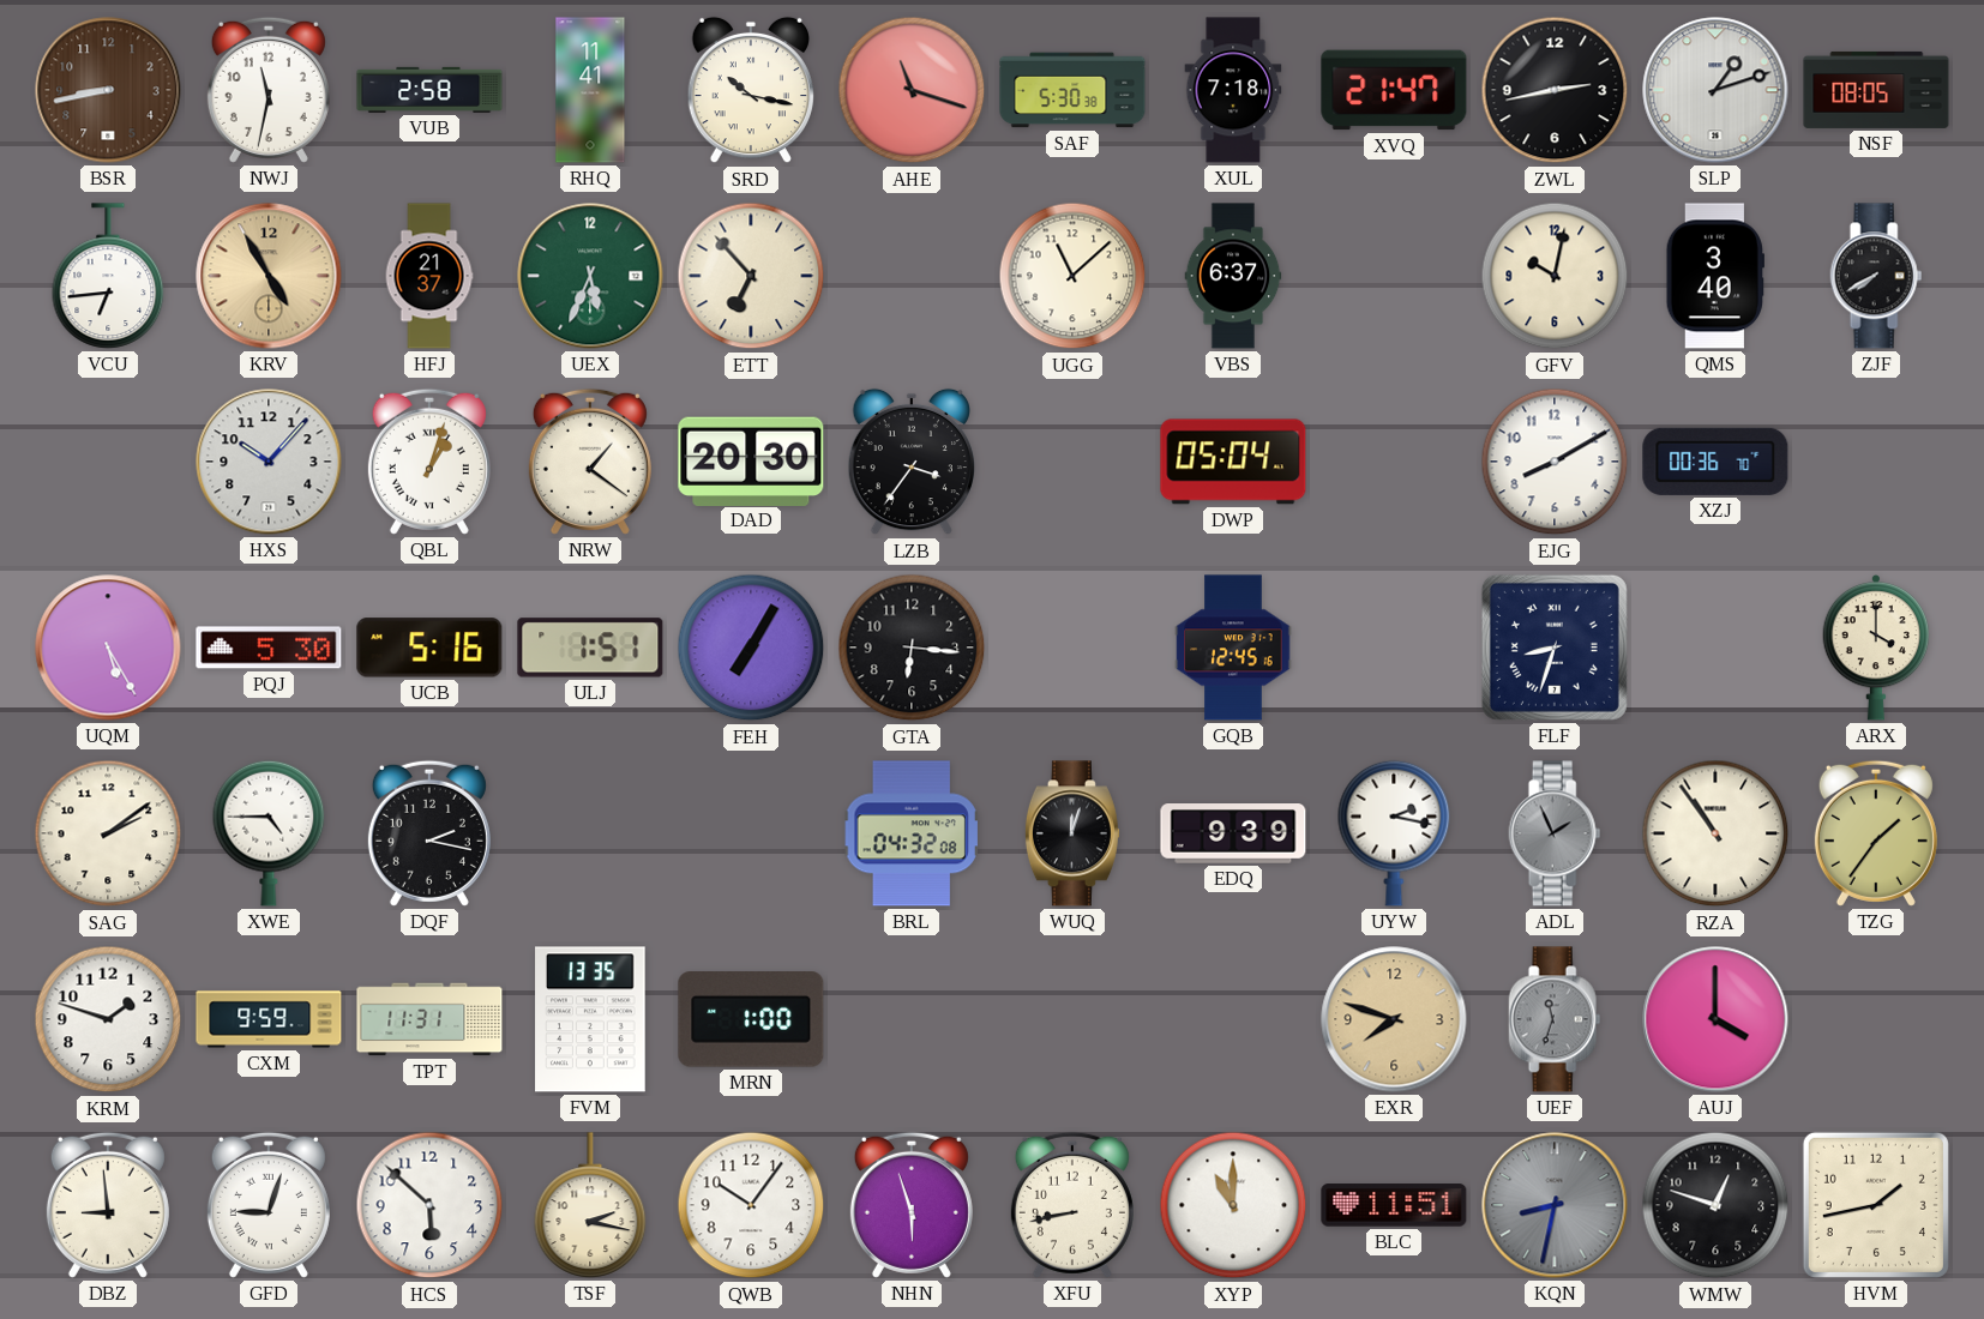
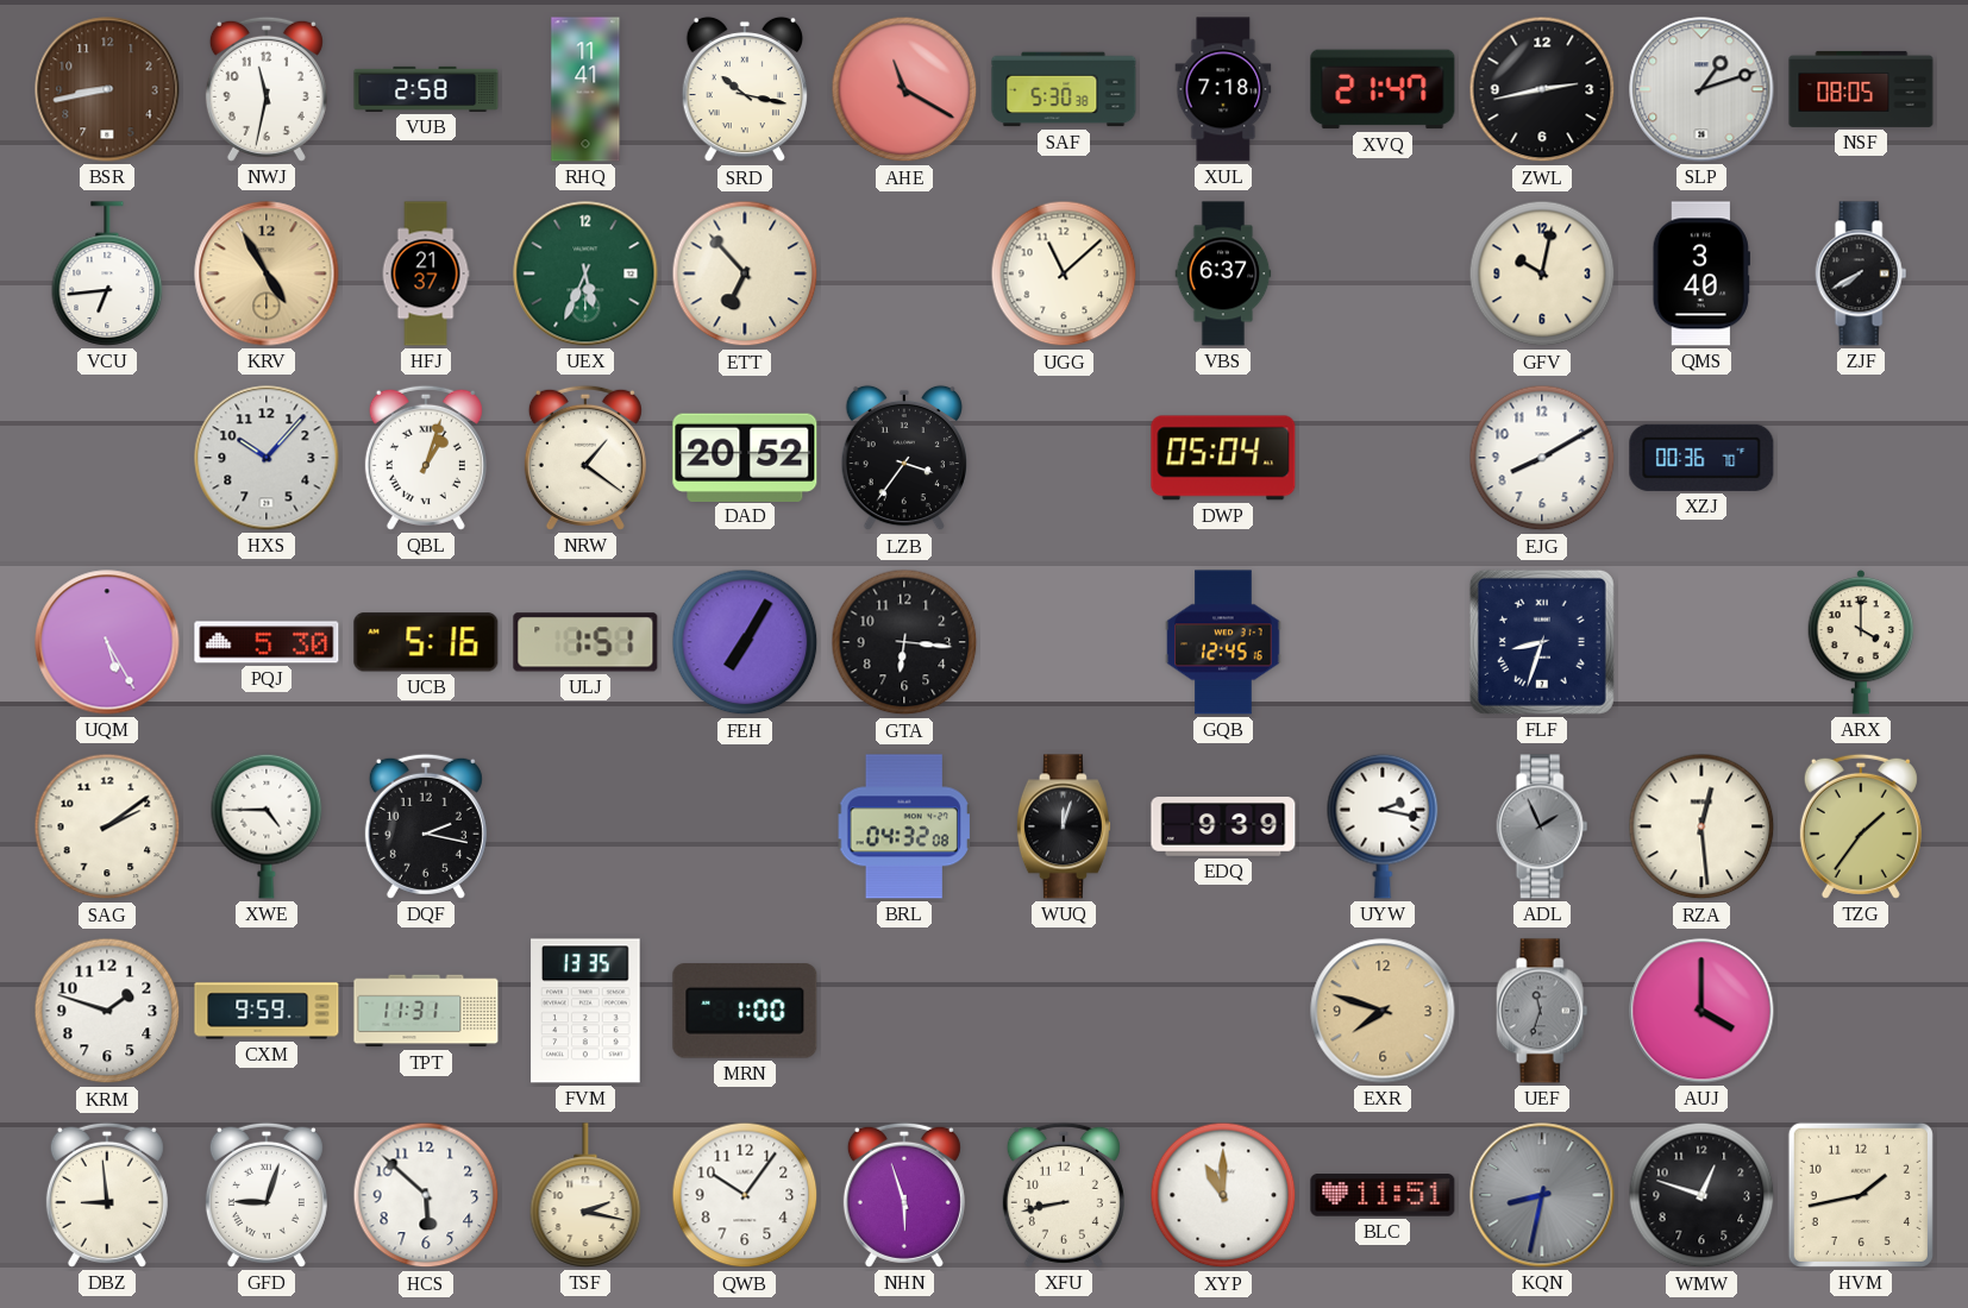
AHE: 11:18 -> 11:20 (904, 89)
DAD: 20:30 -> 20:52 (745, 457)
RZA: 10:54 -> 12:29 (1701, 826)
